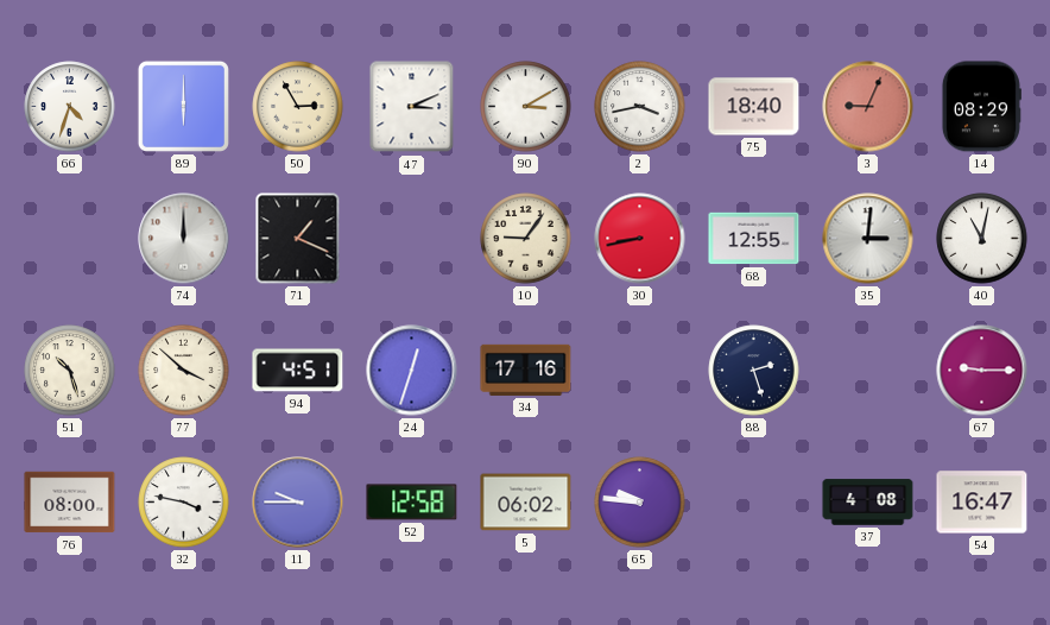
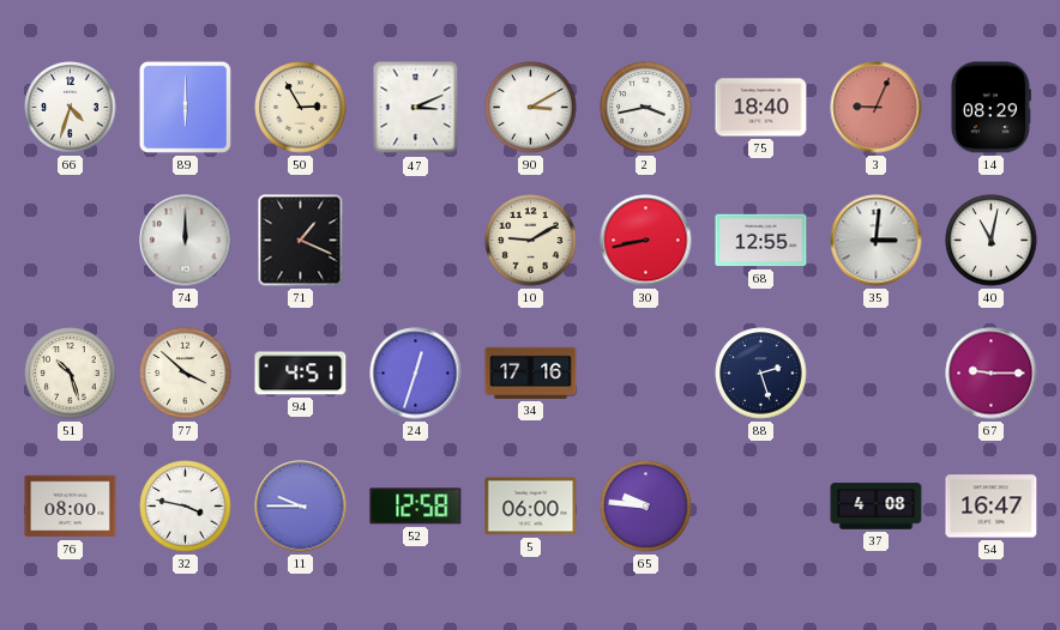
10: 9:06 -> 9:10 (531, 241)
5: 06:02 -> 06:00 (531, 507)
